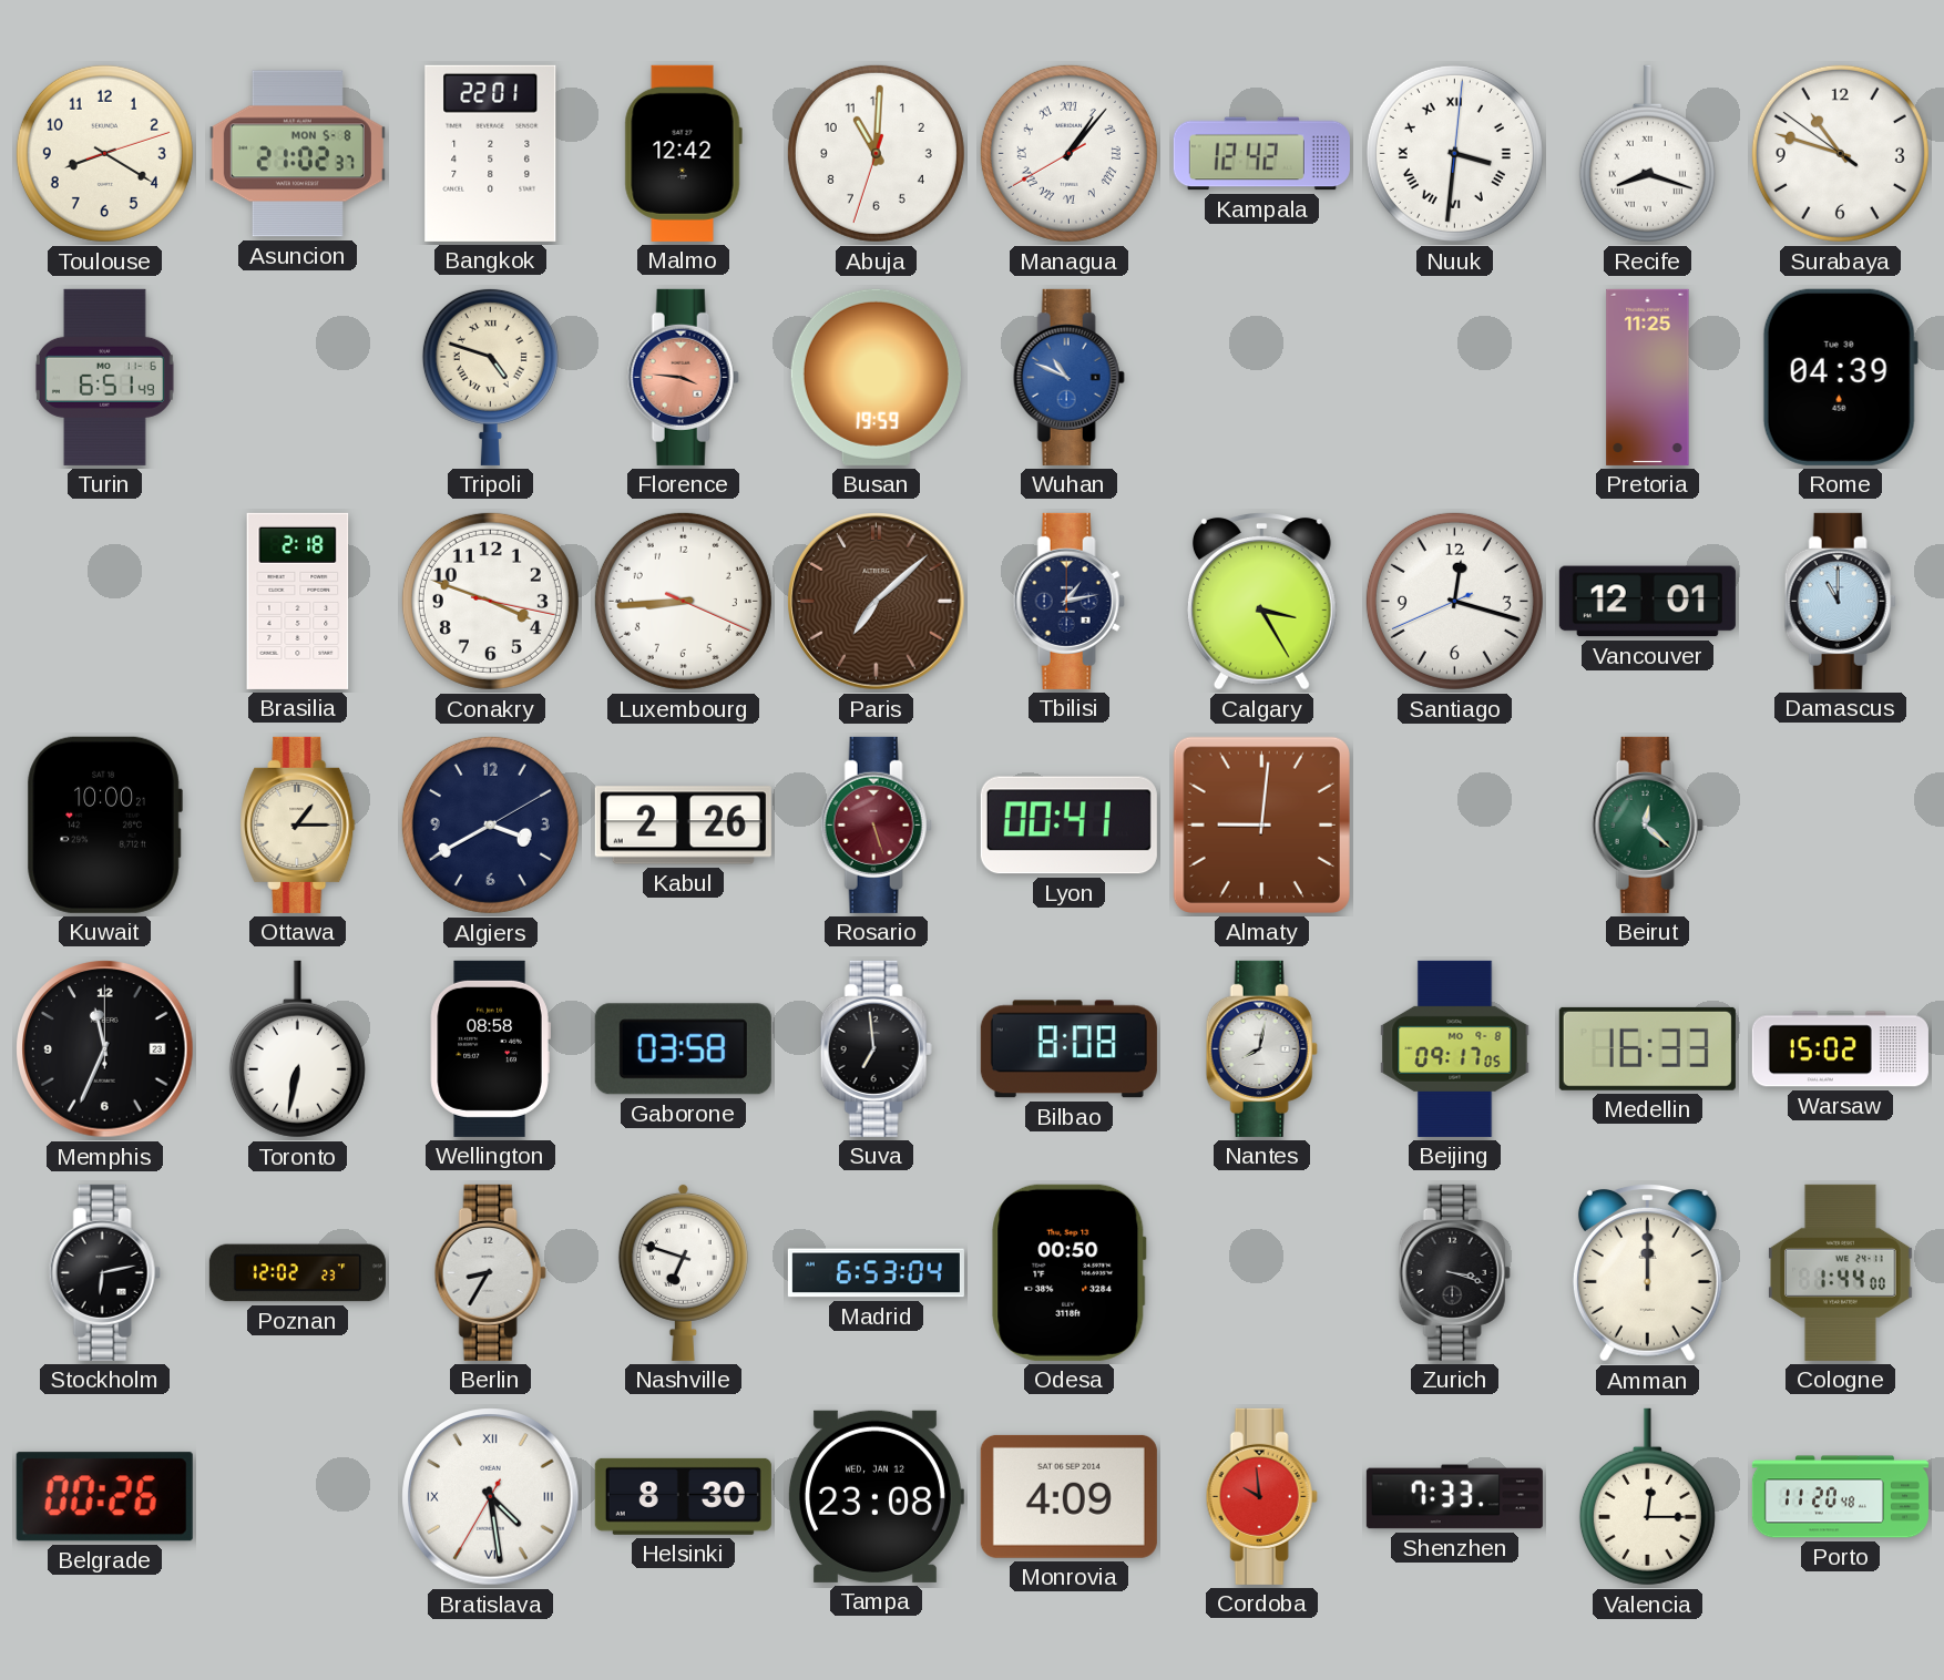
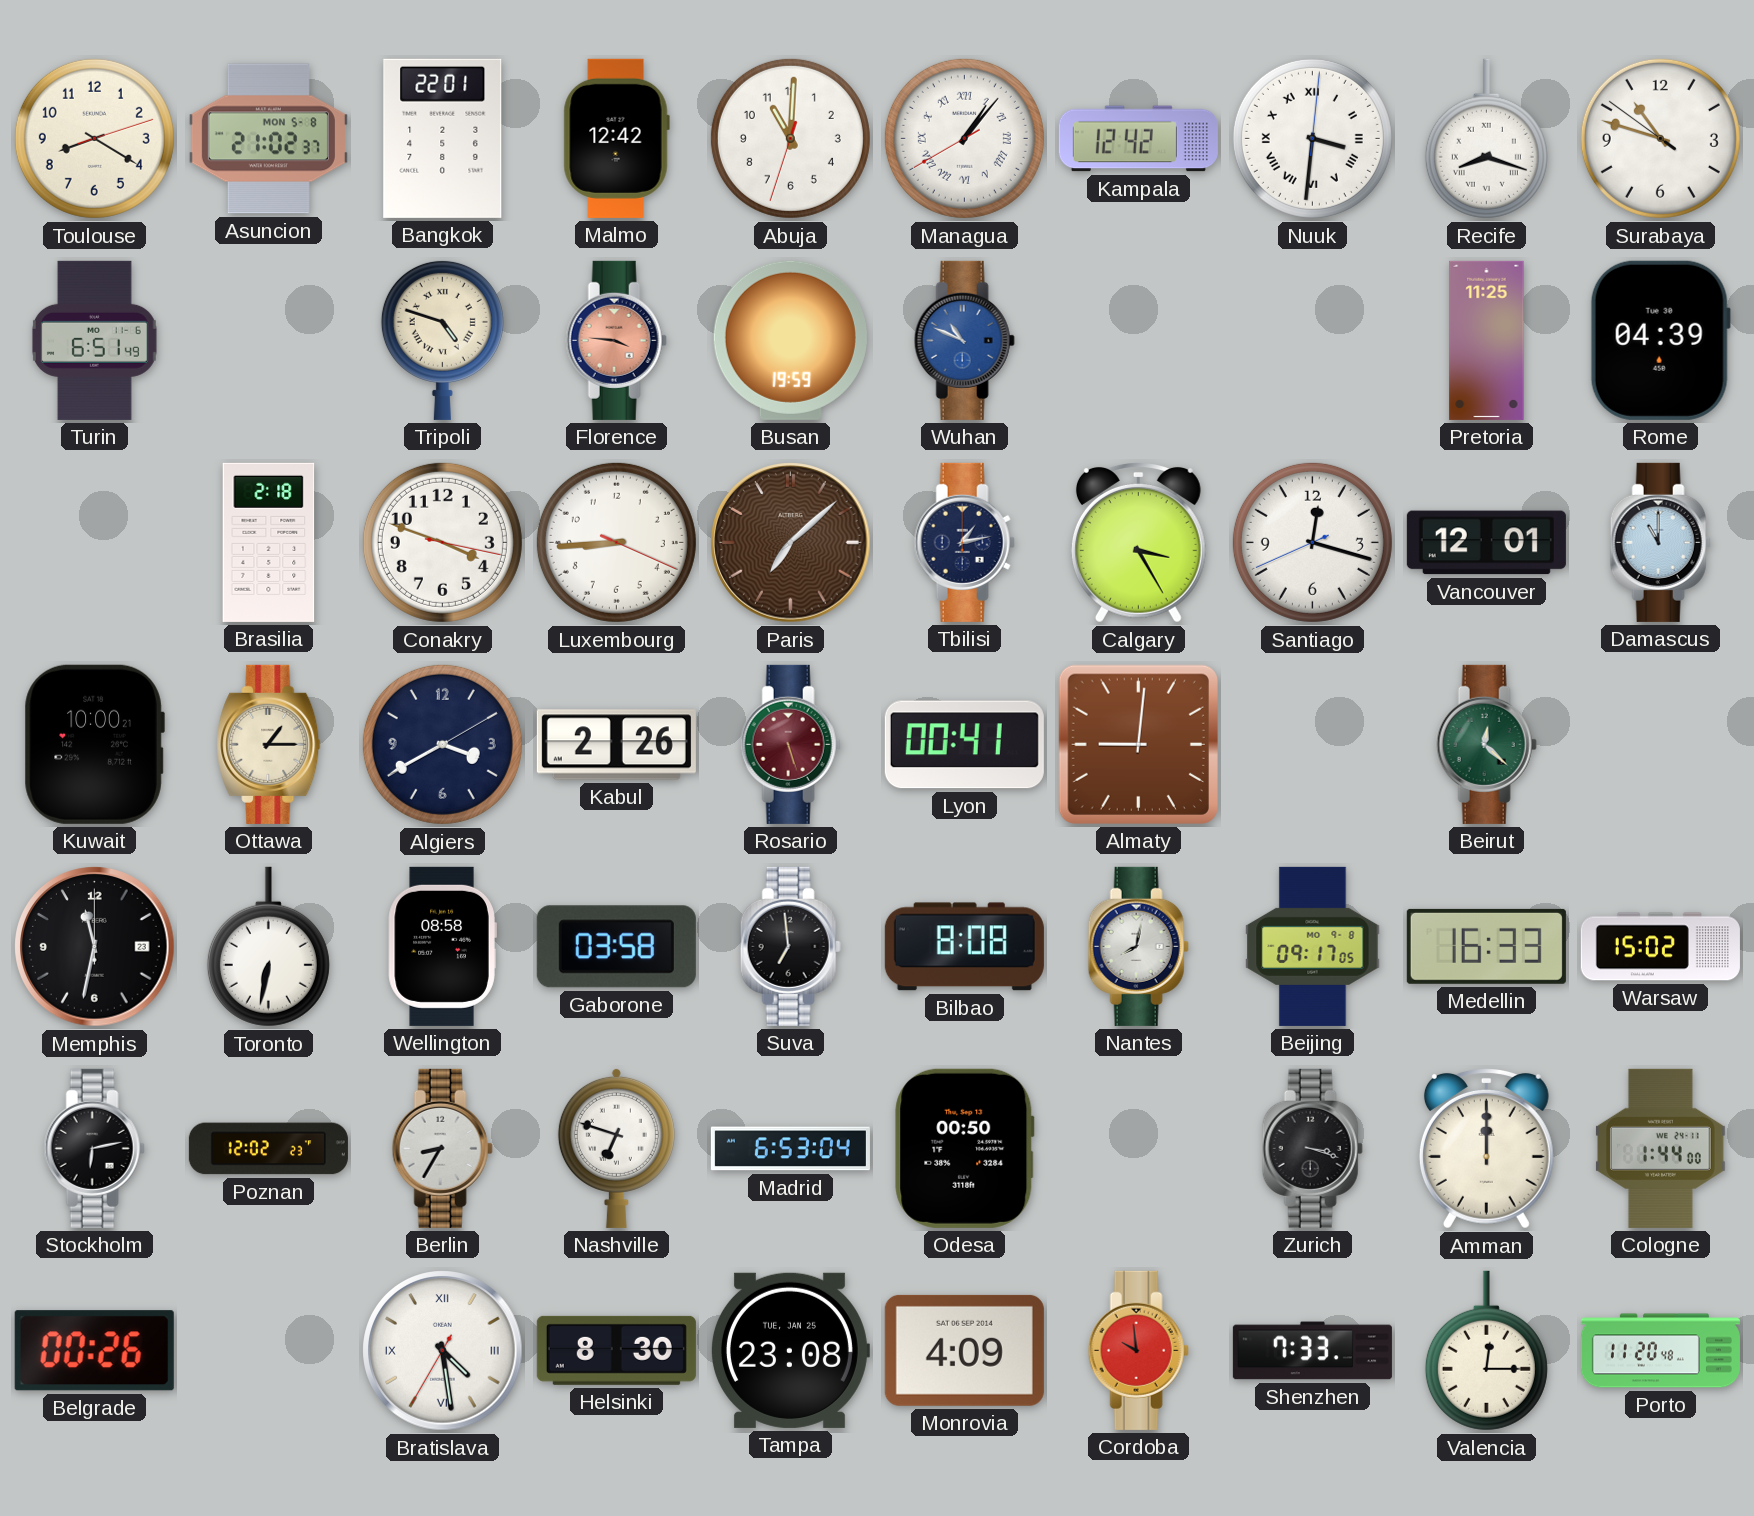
Memphis: 11:34 -> 11:32 (95, 947)
Tampa date: WED, JAN 12 -> TUE, JAN 25 (790, 1350)
